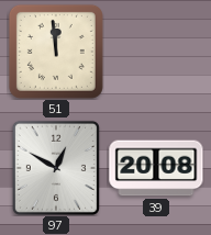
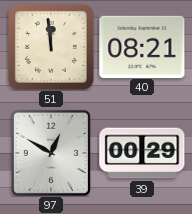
40: none -> 08:21 (142, 46)
39: 20:08 -> 00:29 (142, 153)
